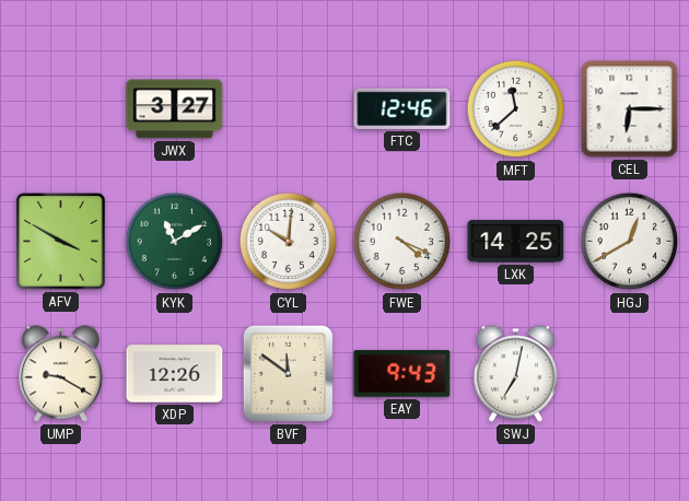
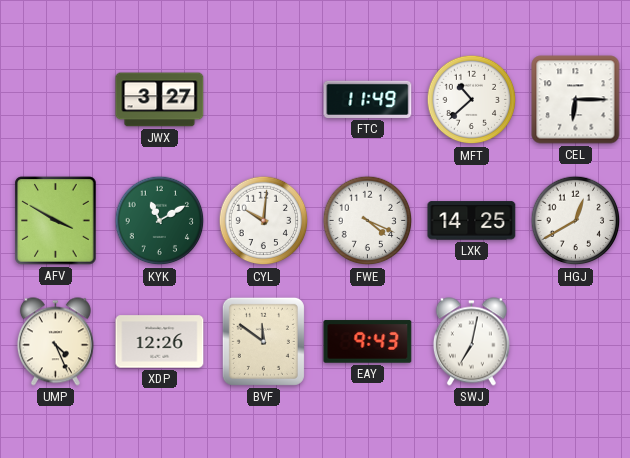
FTC: 12:46 -> 11:49 (368, 99)
MFT: 11:38 -> 10:38 (472, 100)
UMP: 9:20 -> 4:26 (55, 342)
